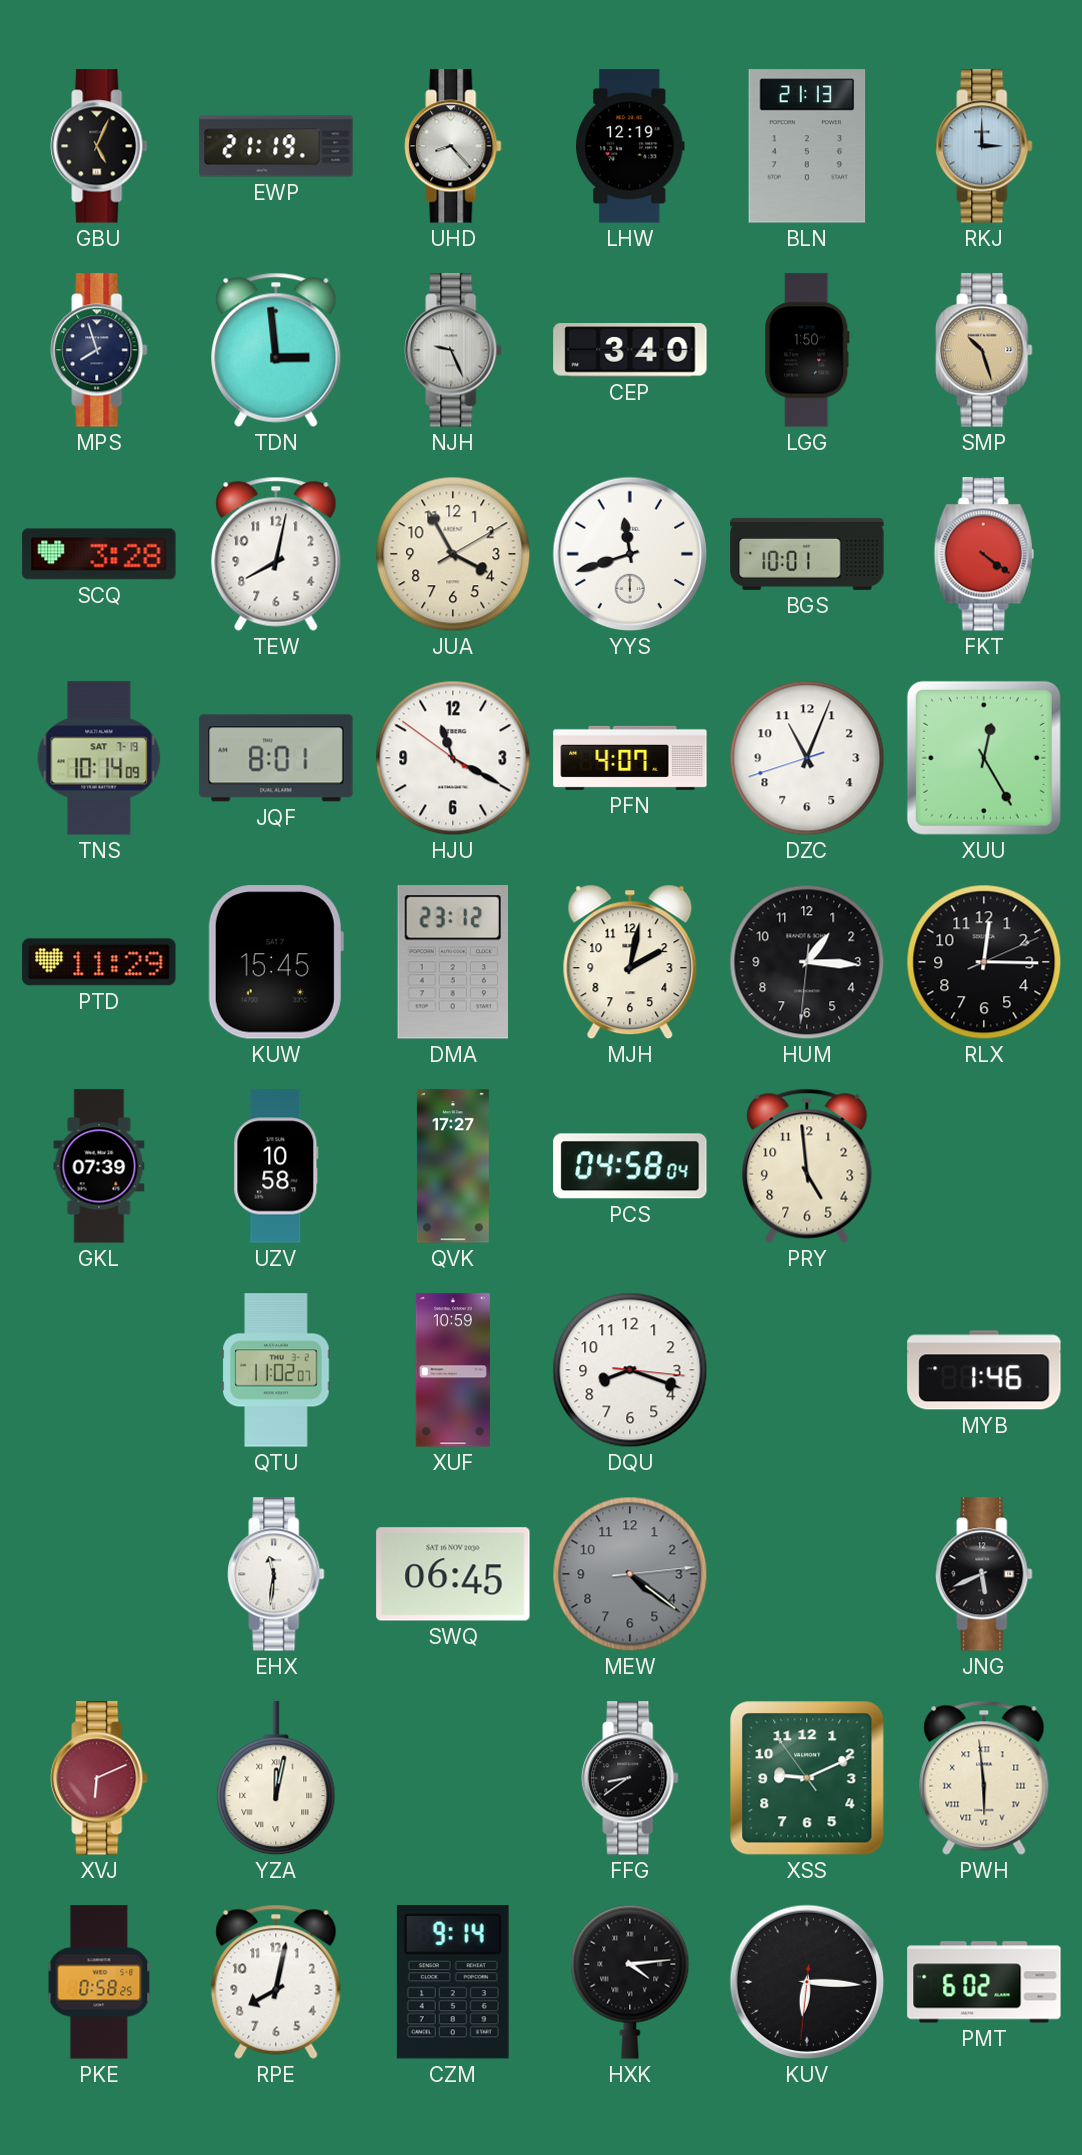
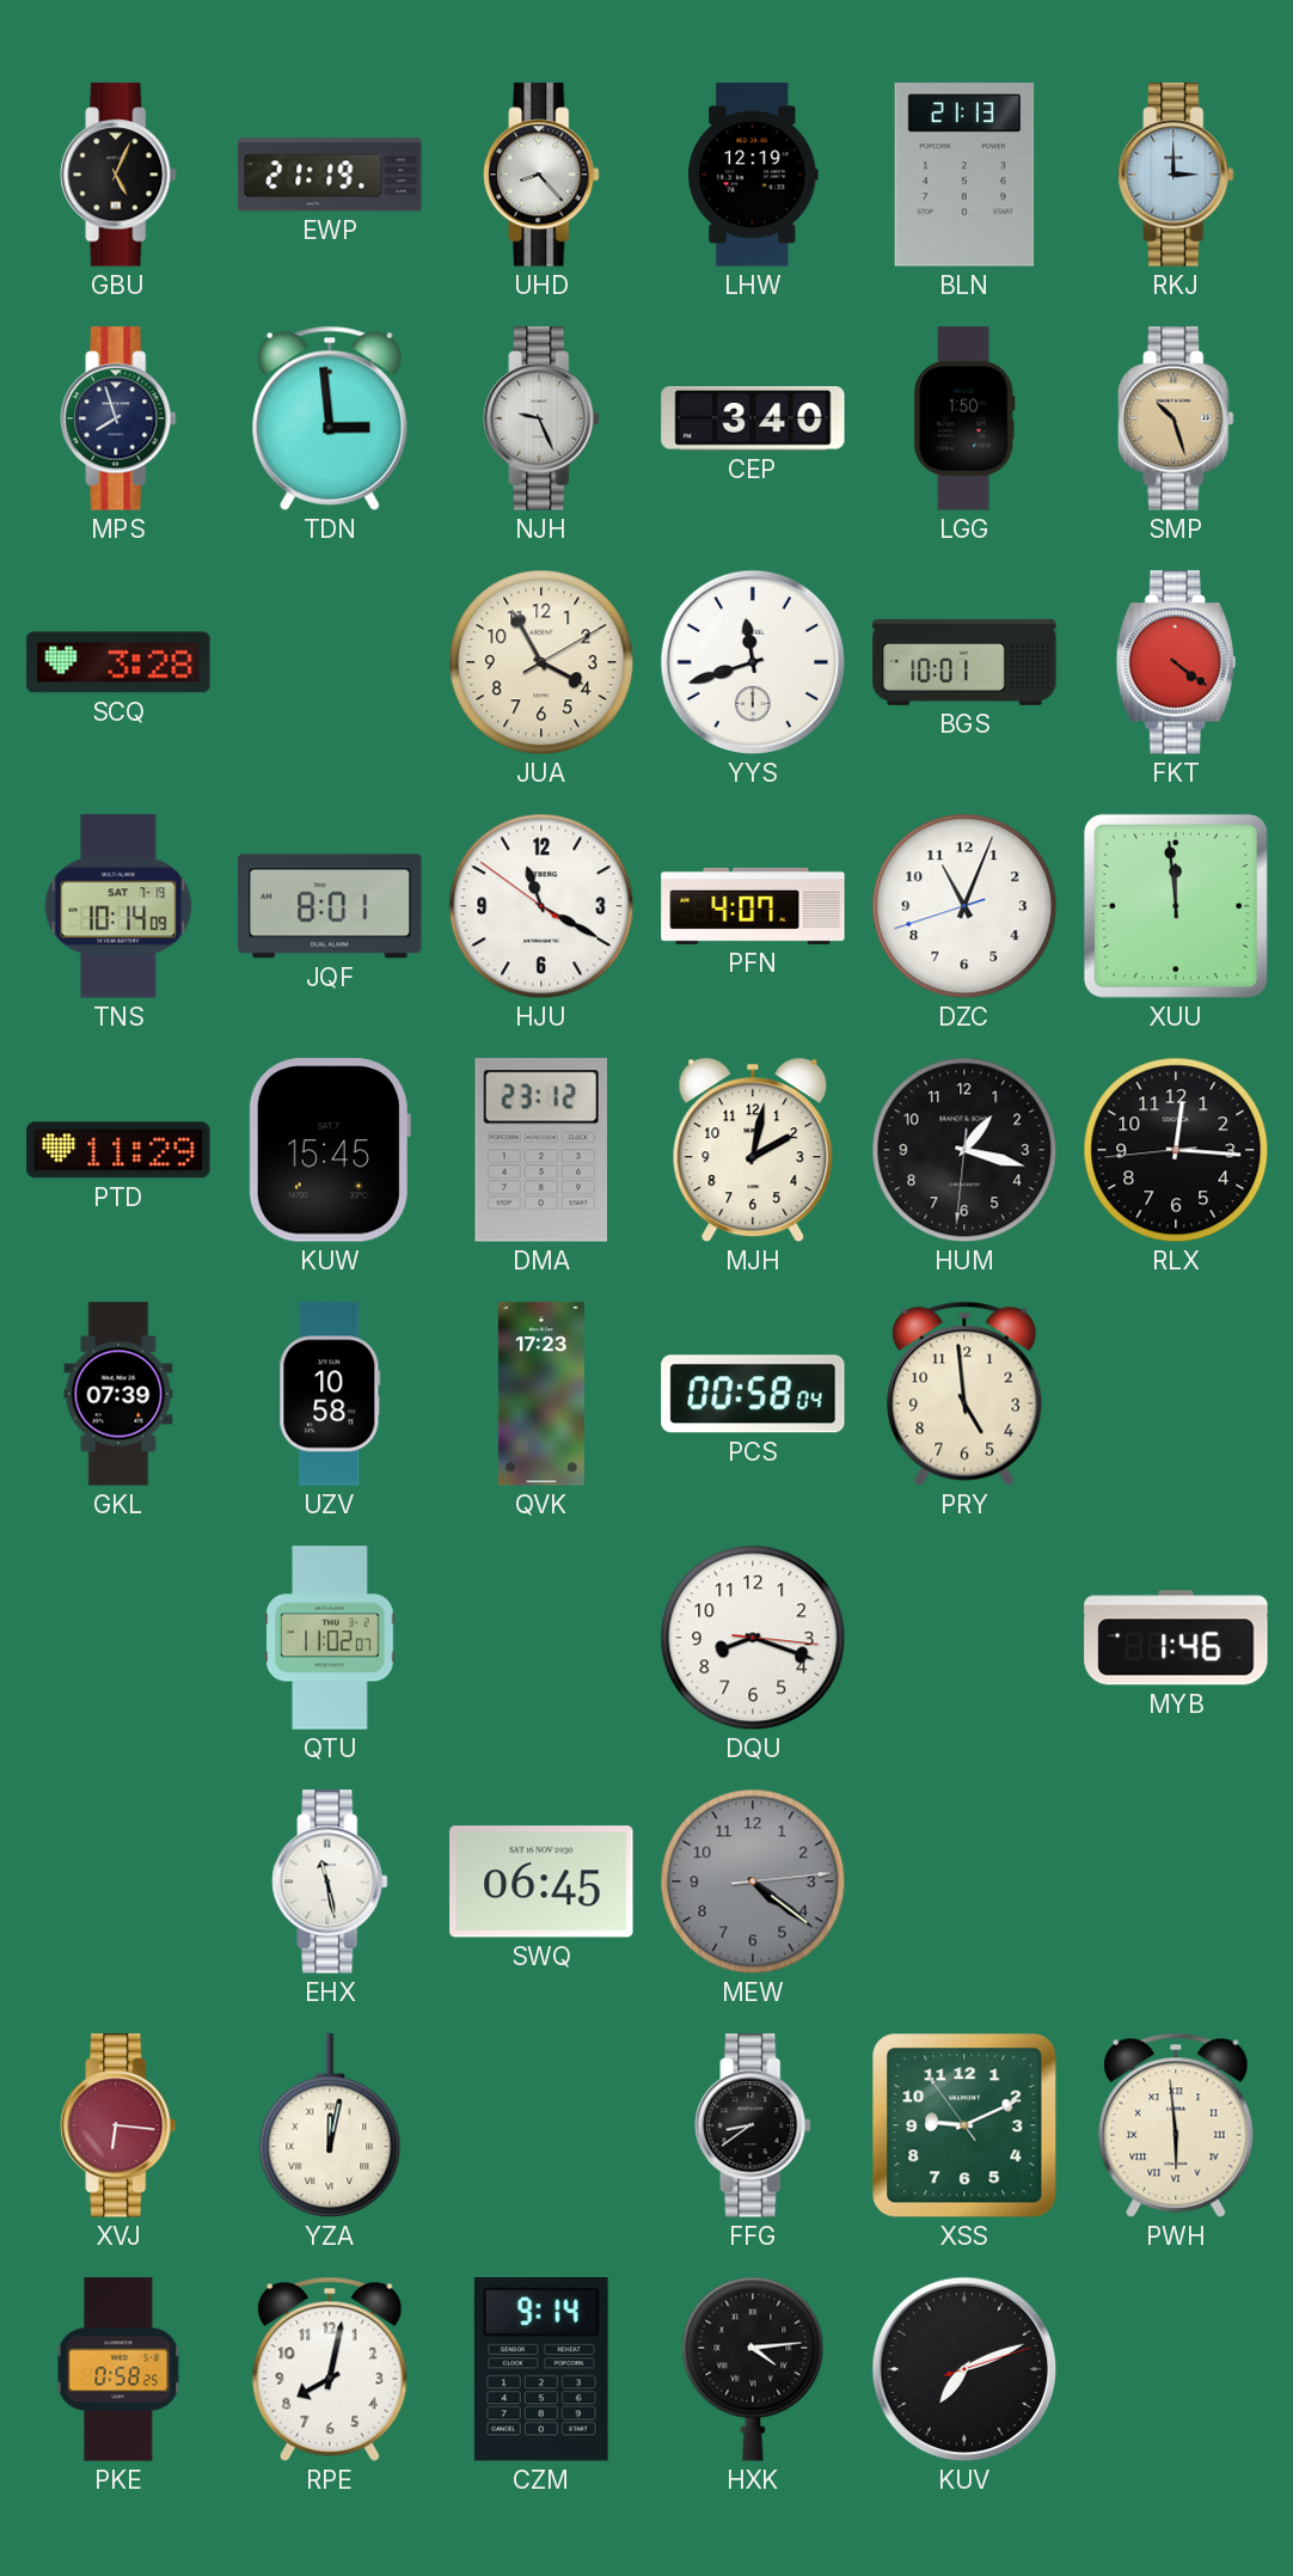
TEW: 8:02 -> none (276, 554)
XUU: 12:25 -> 11:59 (1176, 906)
HUM: 1:15 -> 1:17 (964, 1150)
RLX: 12:15:11 -> 12:15:44 (1176, 1150)
QVK: 17:27 -> 17:23 (541, 1394)
PCS: 04:58 -> 00:58 (753, 1394)
XUF: 10:59 -> none (453, 1370)
EHX: 11:31 -> 11:28 (330, 1881)
JNG: 5:41 -> none (984, 1574)
XVJ: 6:11 -> 6:16 (118, 2125)
KUV: 6:15 -> 7:11 (964, 2369)
PMT: 6:02 -> none (984, 1982)
